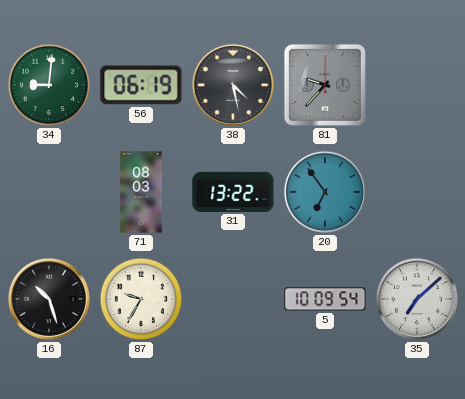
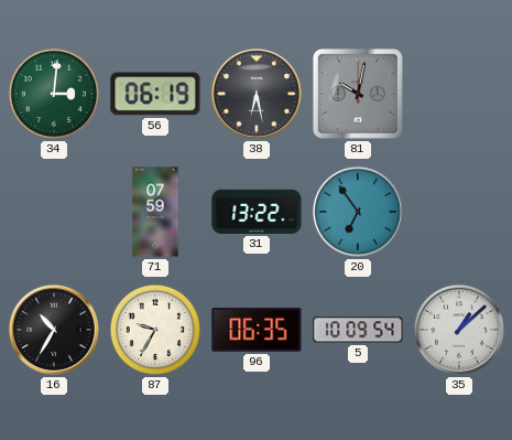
34: 9:01 -> 3:01 (54, 94)
38: 4:28 -> 6:28 (257, 94)
81: 9:37 -> 10:02 (358, 94)
71: 08:03 -> 07:59 (155, 212)
16: 10:27 -> 10:35 (54, 330)
96: none -> 06:35 (257, 330)
35: 7:08 -> 1:08 (459, 330)
